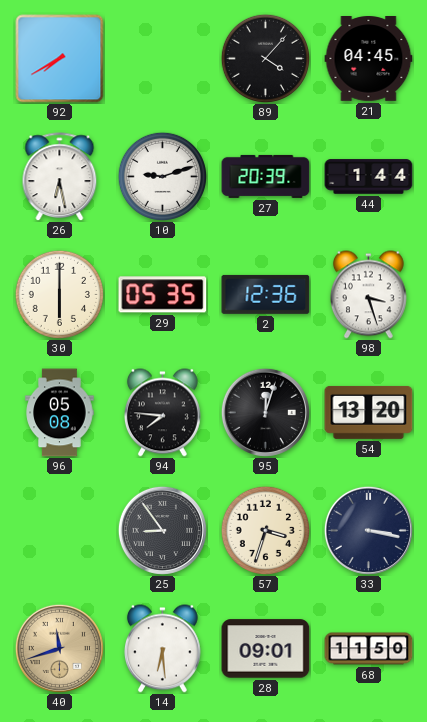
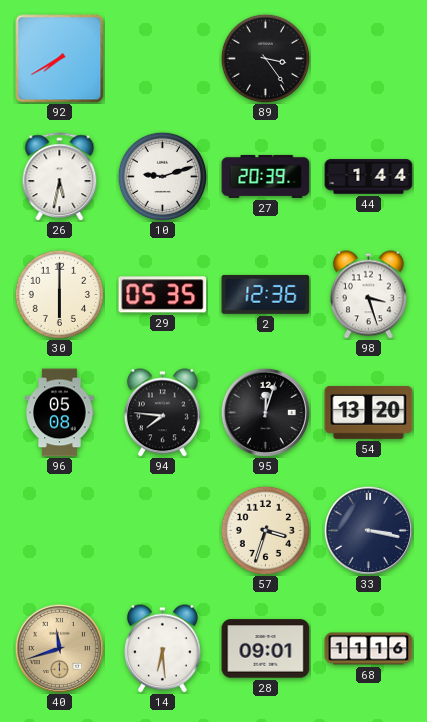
89: 4:07 -> 3:24 (265, 58)
21: 04:45 -> none (369, 59)
26: 6:28 -> 5:32 (60, 177)
25: 8:54 -> none (162, 530)
68: 11:50 -> 11:16 (369, 649)
